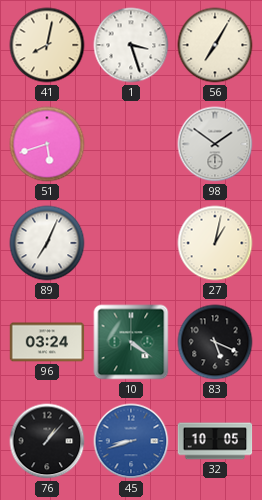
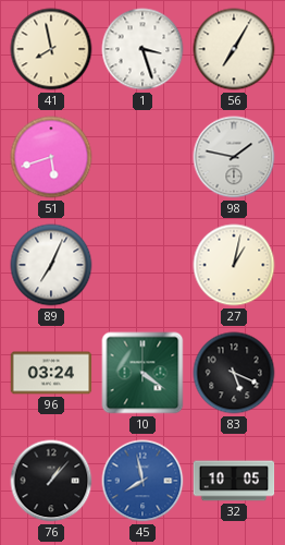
41: 8:02 -> 7:58 (51, 49)
98: 1:51 -> 1:47 (234, 157)
45: 8:42 -> 7:58 (142, 481)
